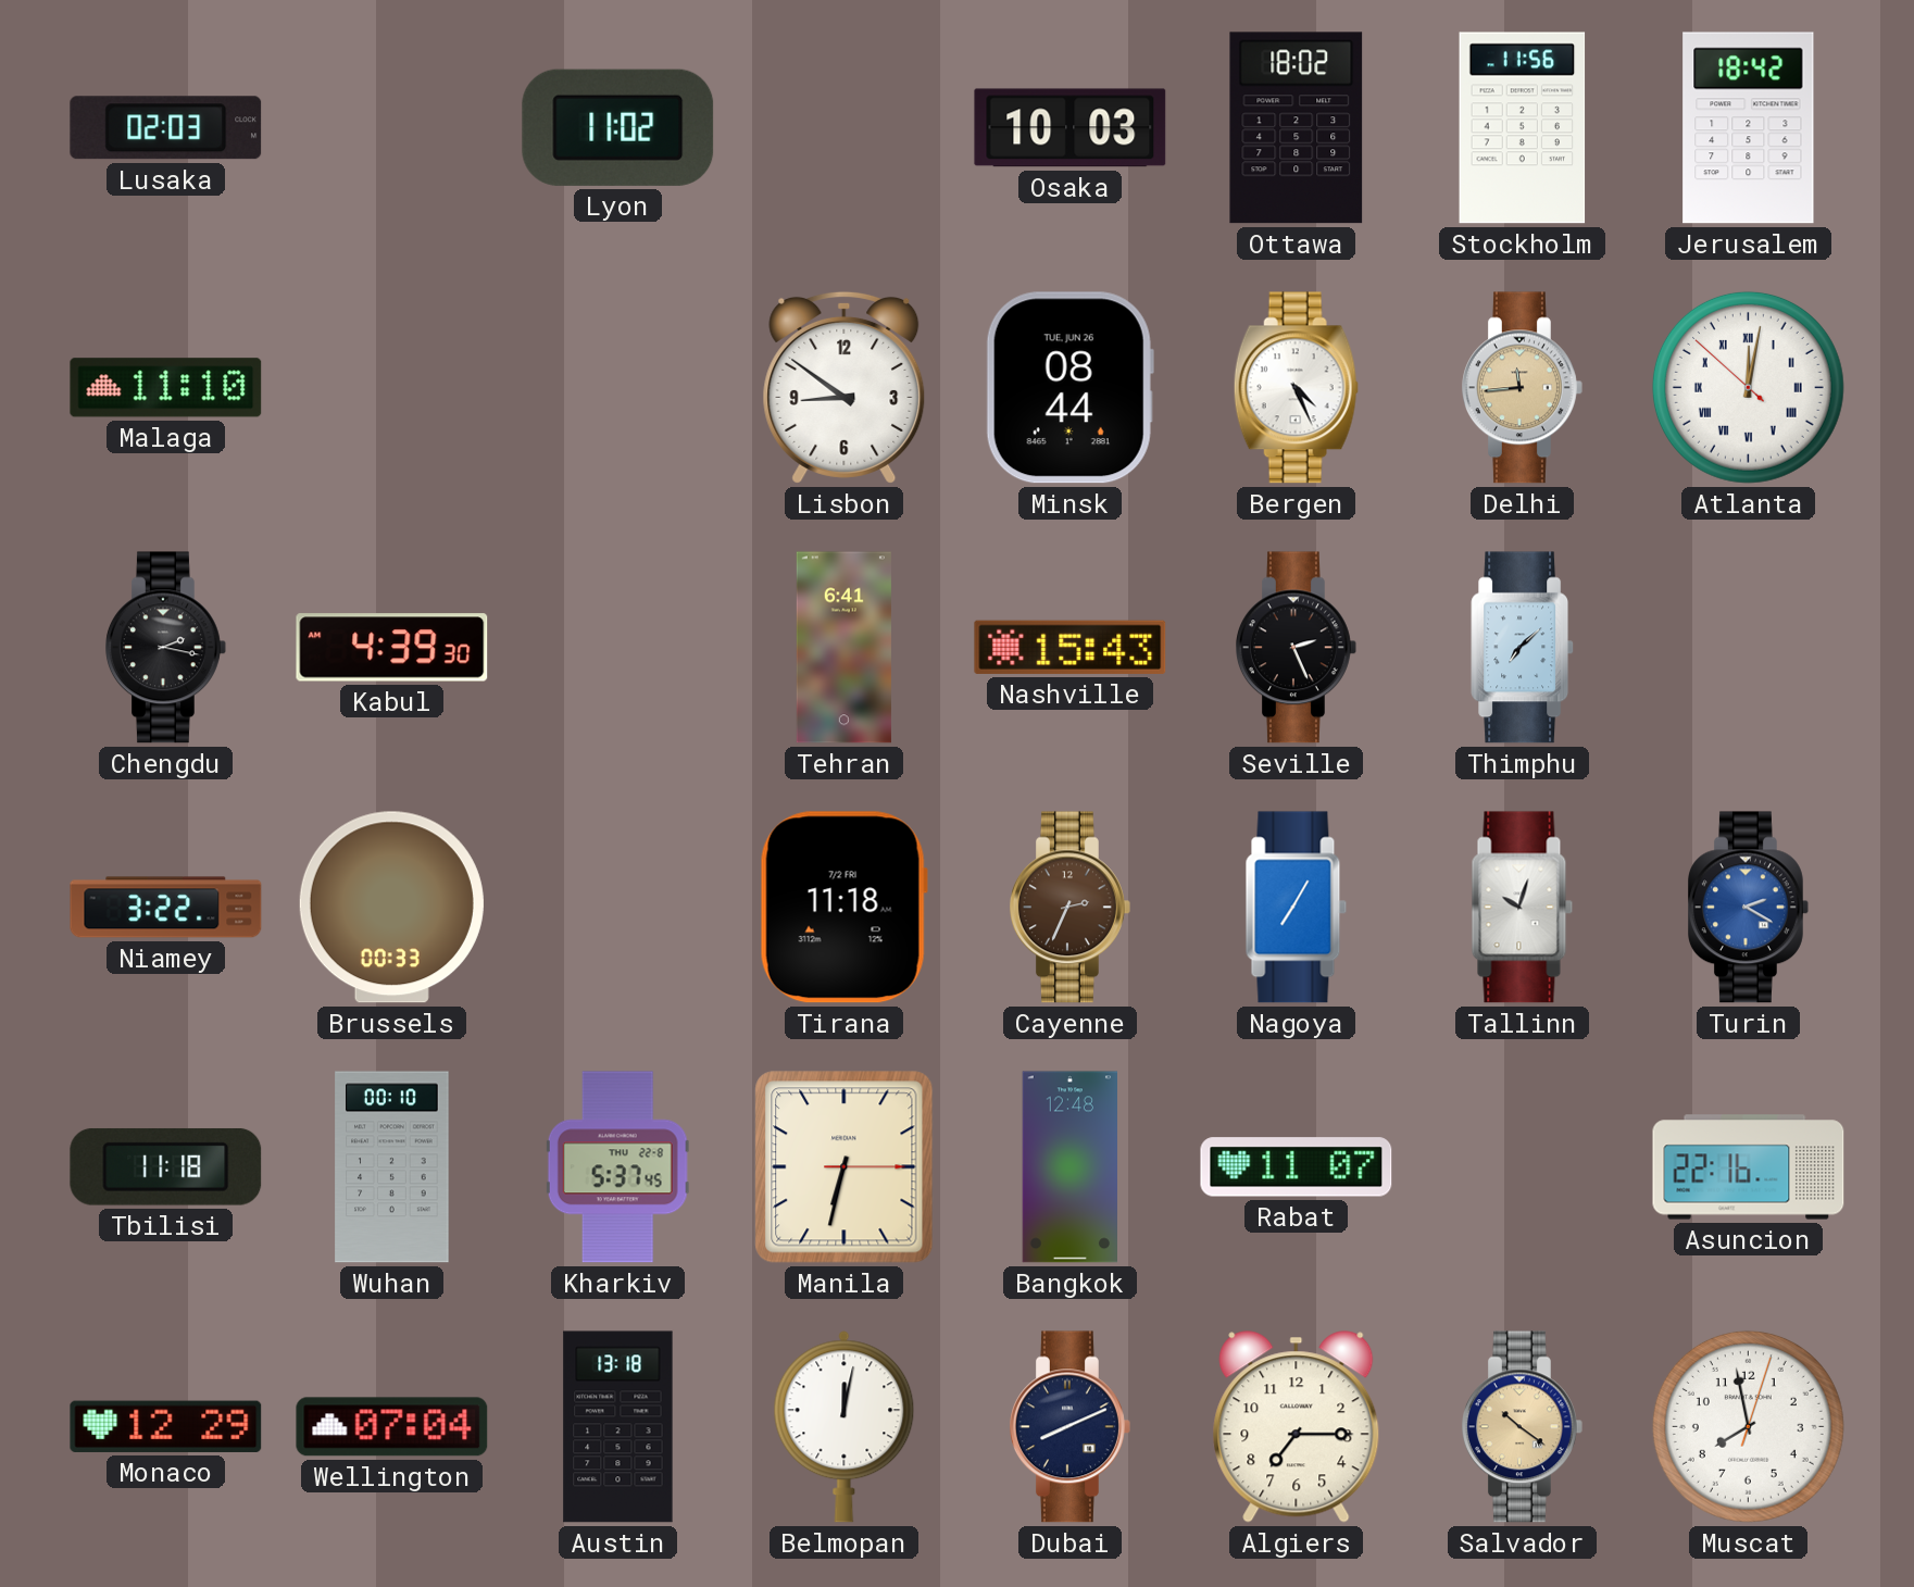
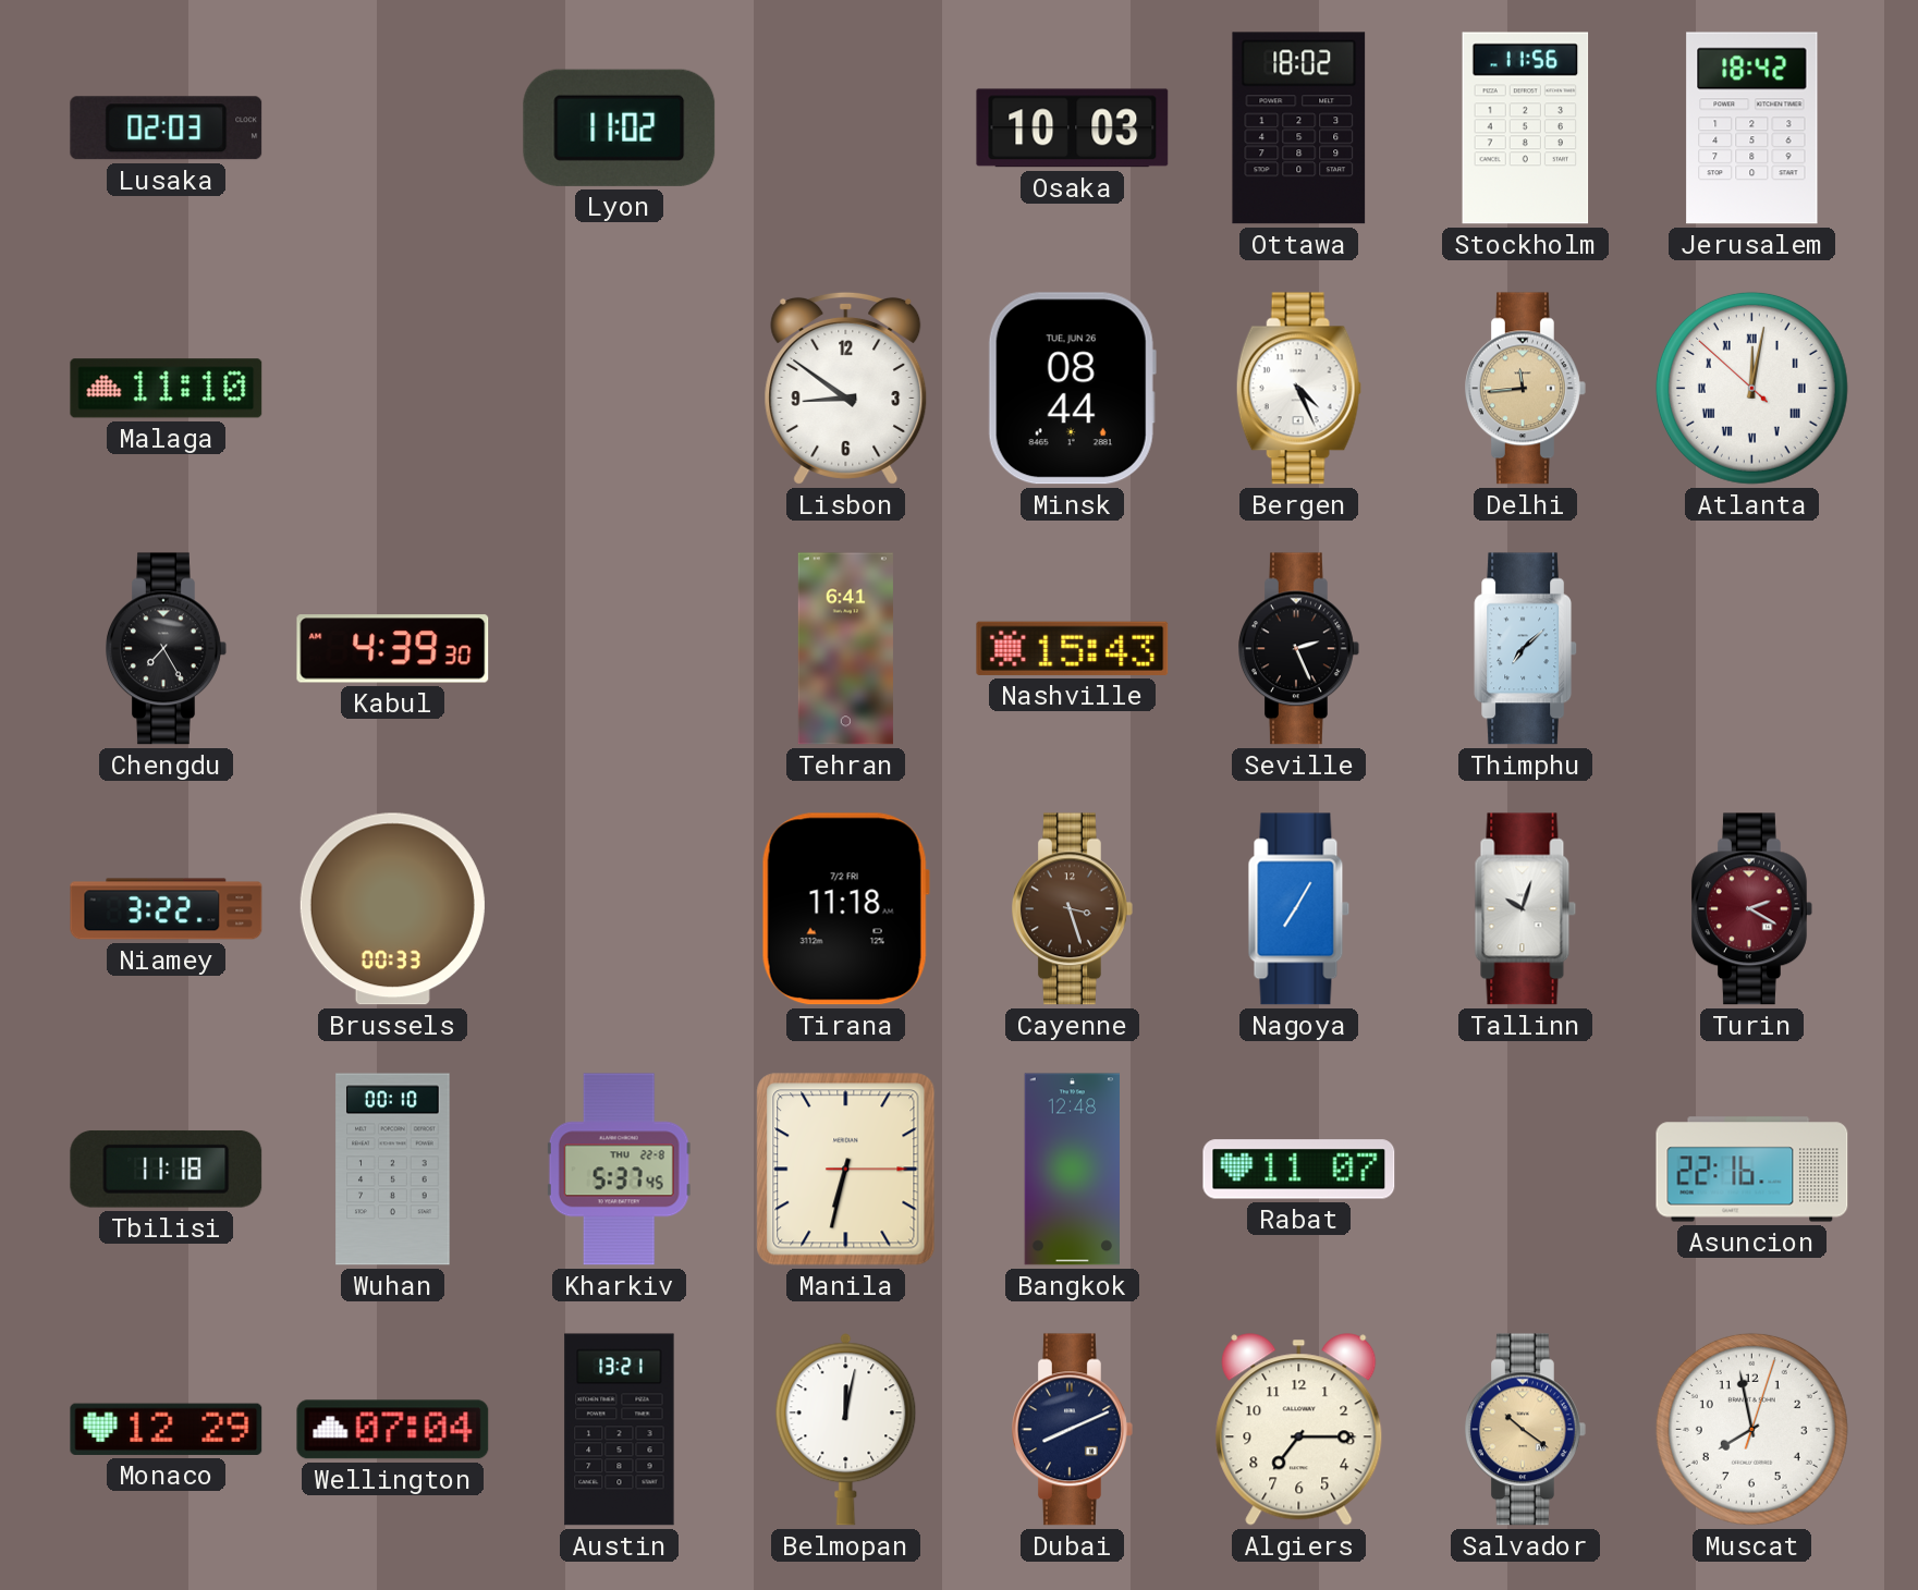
Chengdu: 2:17 -> 7:25 (167, 649)
Cayenne: 2:34 -> 3:27 (1073, 909)
Turin dial: blue -> burgundy (1752, 909)
Austin: 13:18 -> 13:21 (620, 1430)
